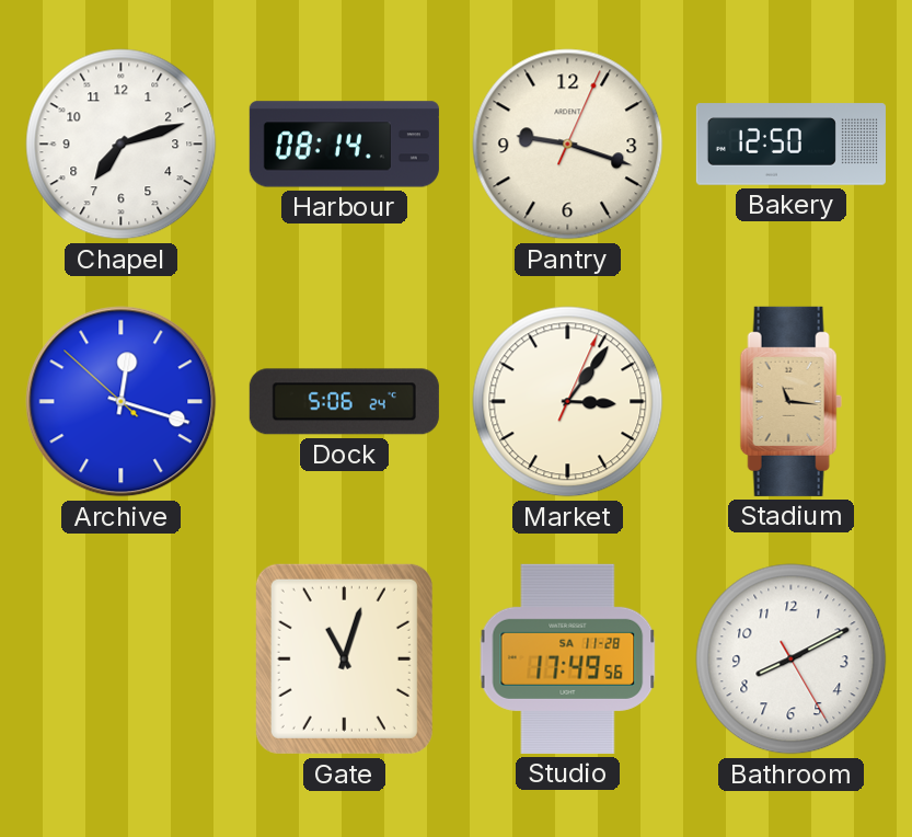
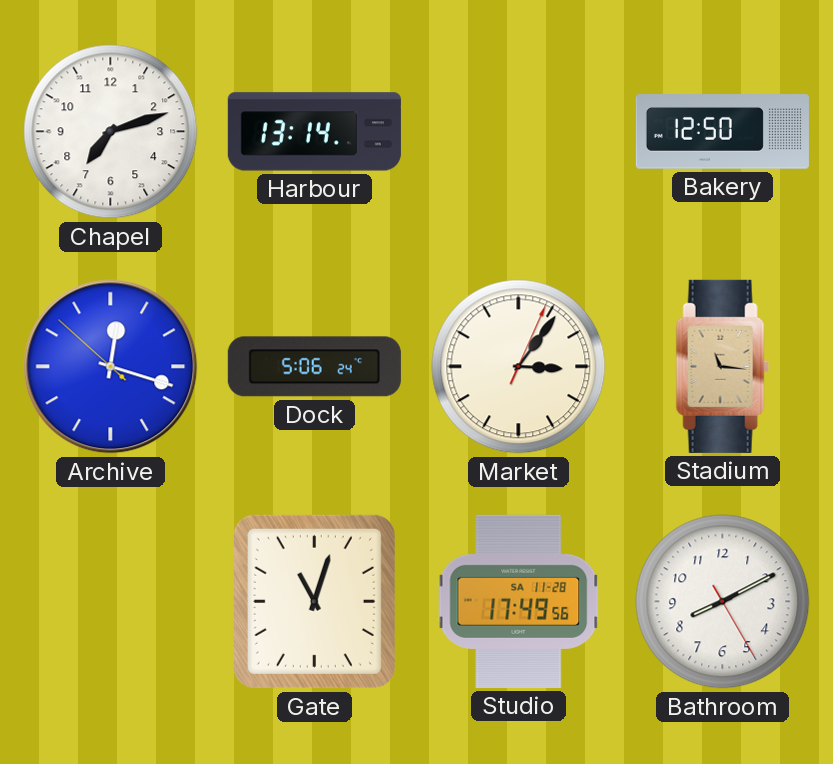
Harbour: 08:14 -> 13:14 (314, 132)
Pantry: 9:18 -> none (568, 145)
